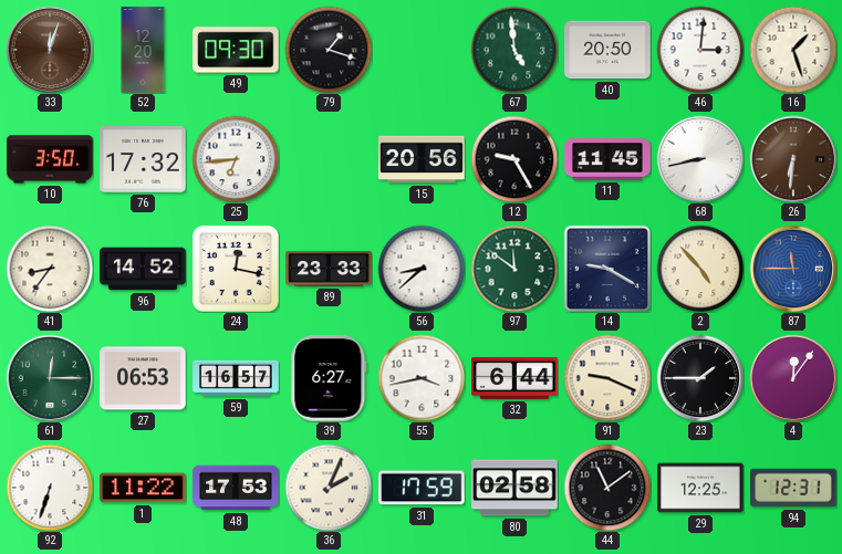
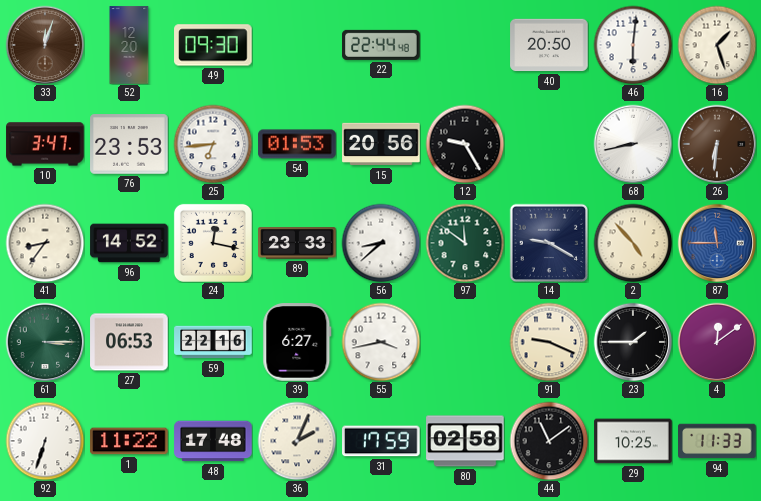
79: 1:18 -> none (329, 50)
22: none -> 22:44 (381, 45)
67: 4:59 -> none (514, 50)
46: 3:01 -> 6:01 (633, 45)
10: 3:50 -> 3:47 (45, 144)
76: 17:32 -> 23:53 (129, 144)
54: none -> 01:53 (297, 144)
11: 11:45 -> none (607, 159)
61: 12:15 -> 3:15 (45, 342)
59: 16:57 -> 22:16 (213, 342)
32: 6:44 -> none (514, 378)
4: 12:06 -> 12:09 (717, 342)
48: 17:53 -> 17:48 (213, 441)
29: 12:25 -> 10:25 (633, 441)
94: 12:31 -> 11:33 (717, 441)
